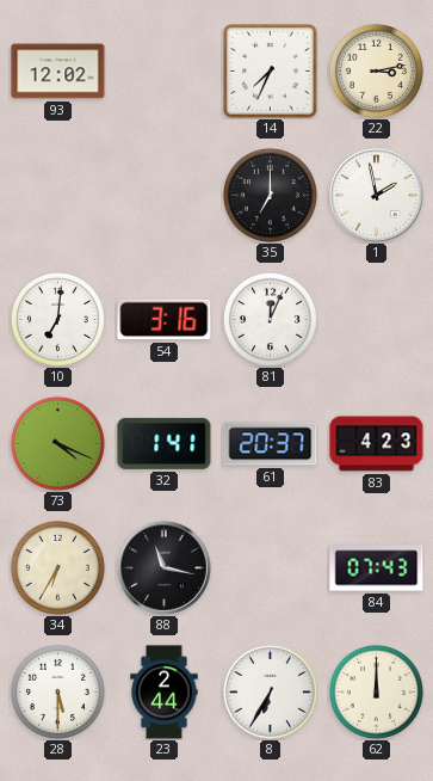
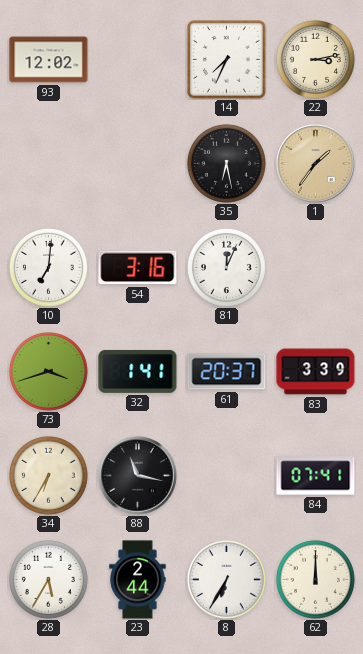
35: 7:00 -> 6:28 (226, 163)
1: 1:58 -> 1:36 (316, 164)
1 dial: white -> champagne (316, 164)
73: 4:19 -> 3:42 (48, 371)
83: 4:23 -> 3:39 (316, 372)
84: 07:43 -> 07:41 (316, 476)
28: 5:30 -> 5:35 (48, 579)
